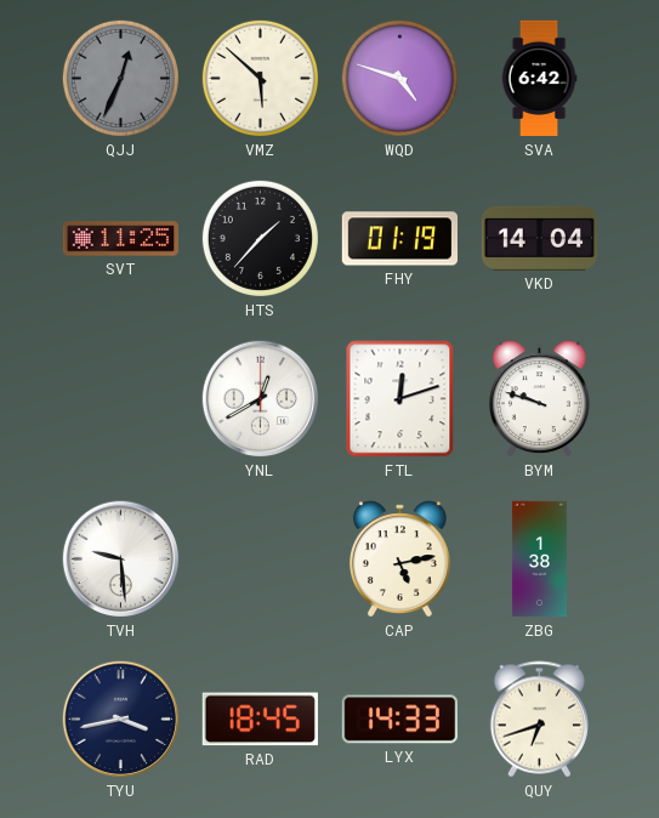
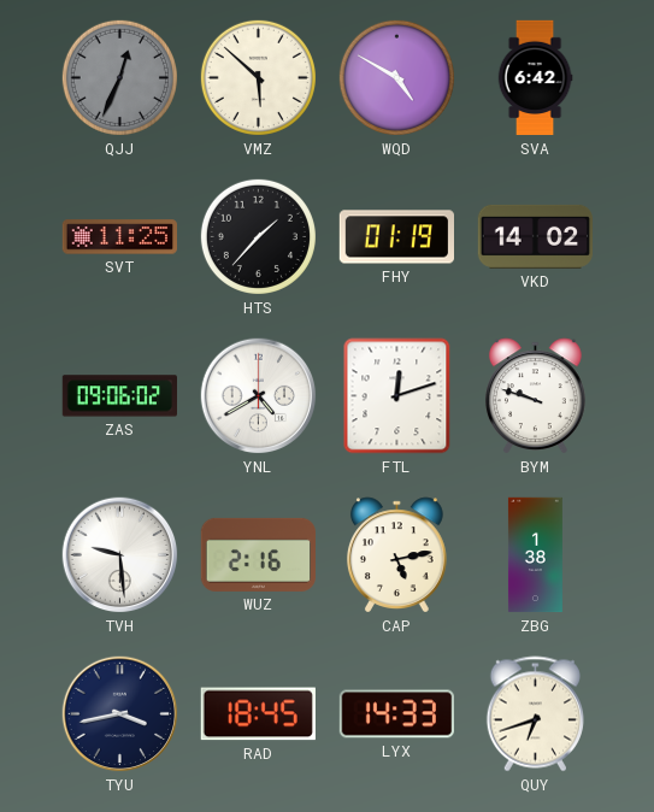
WQD: 4:48 -> 4:50 (396, 77)
VKD: 14:04 -> 14:02 (535, 236)
ZAS: none -> 09:06 (119, 396)
YNL: 12:40 -> 4:40 (259, 396)
WUZ: none -> 2:16 (258, 554)
